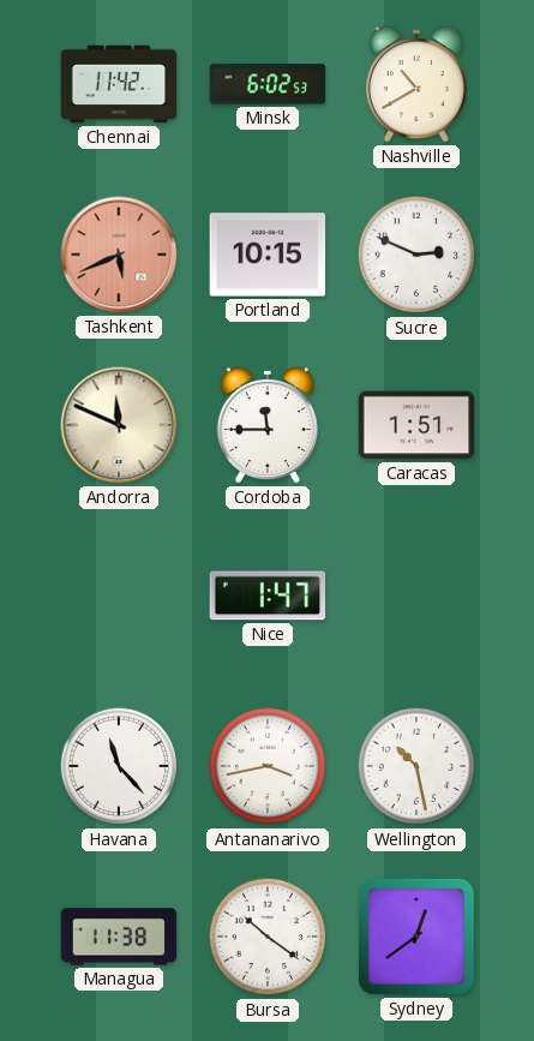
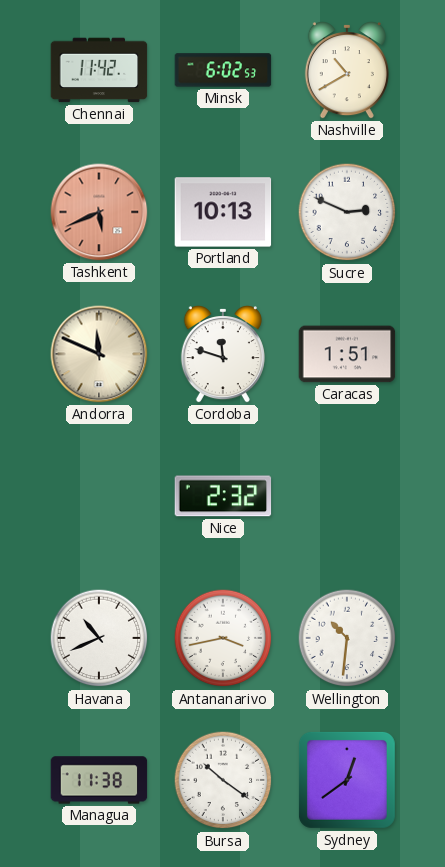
Portland: 10:15 -> 10:13 (223, 212)
Cordoba: 11:45 -> 11:48 (223, 355)
Nice: 1:47 -> 2:32 (223, 496)
Havana: 11:23 -> 10:41 (99, 638)
Wellington: 10:28 -> 10:31 (347, 638)
